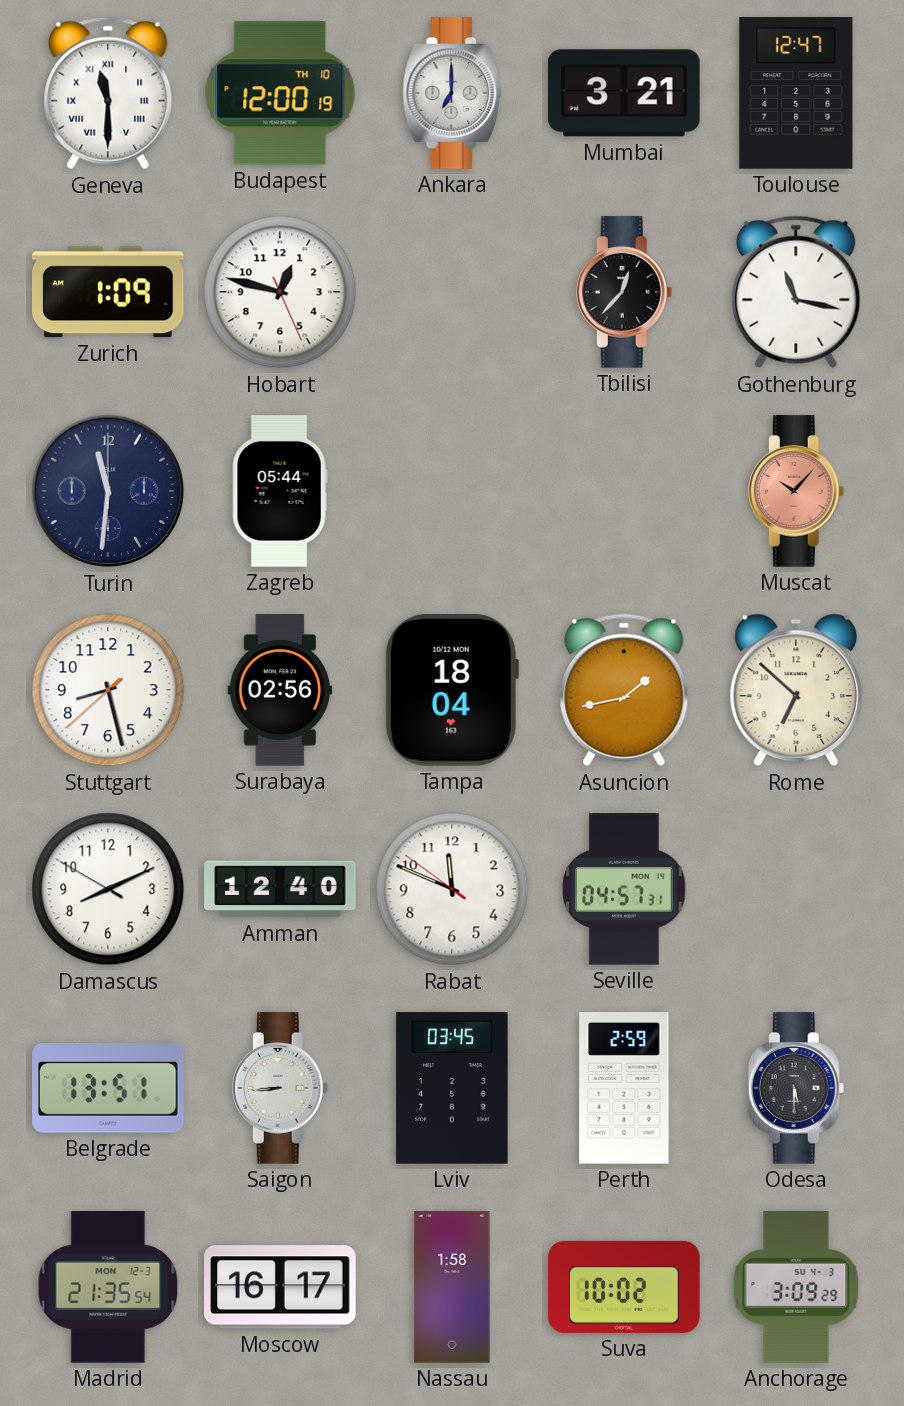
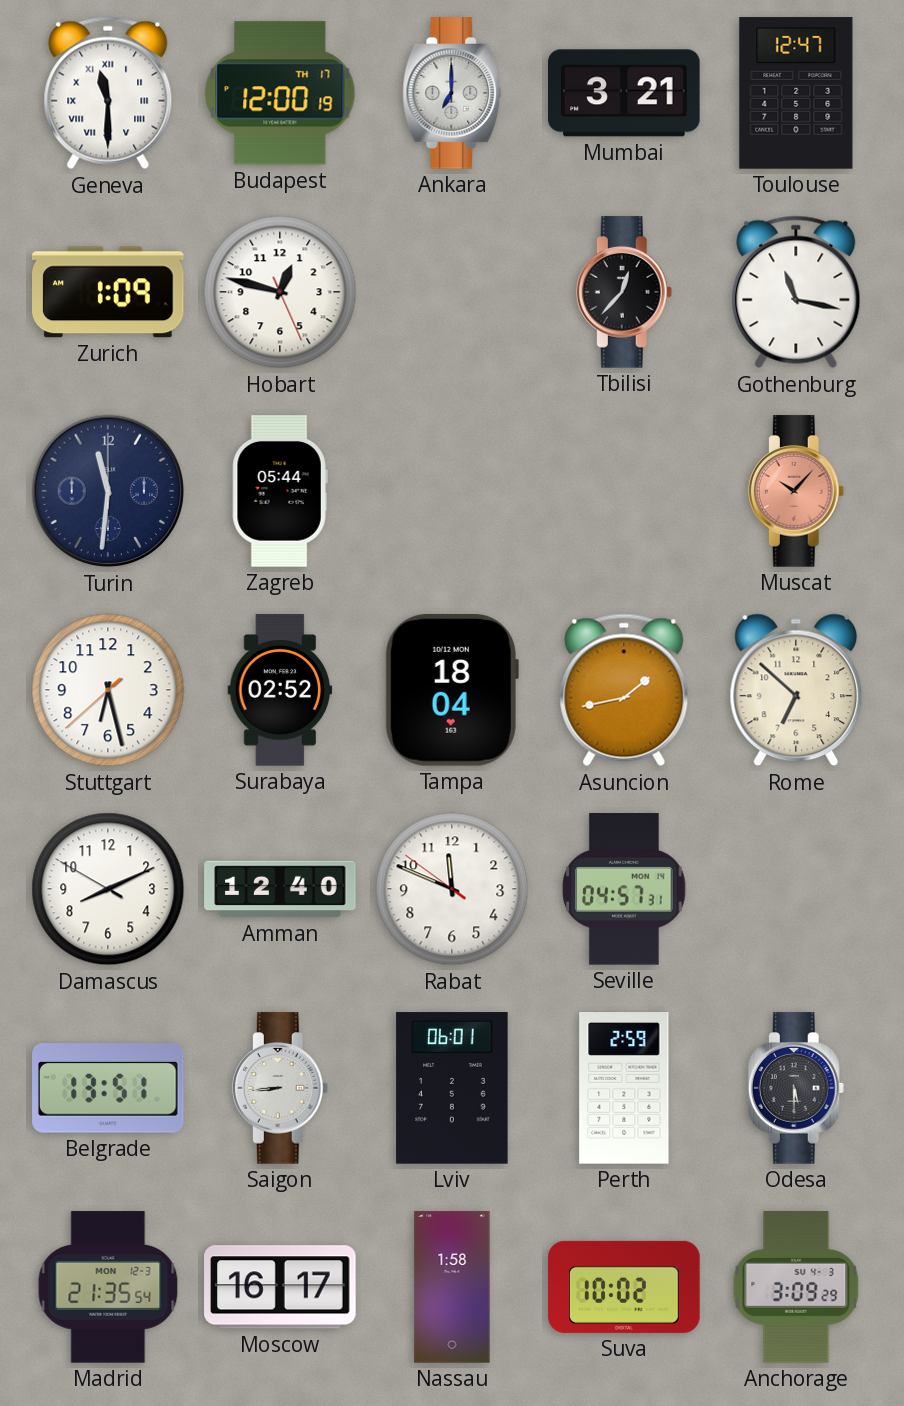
Budapest date: TH 10 -> TH 17 (280, 93)
Stuttgart: 8:27 -> 6:27 (108, 690)
Surabaya: 02:56 -> 02:52 (280, 690)
Lviv: 03:45 -> 06:01 (452, 1088)
